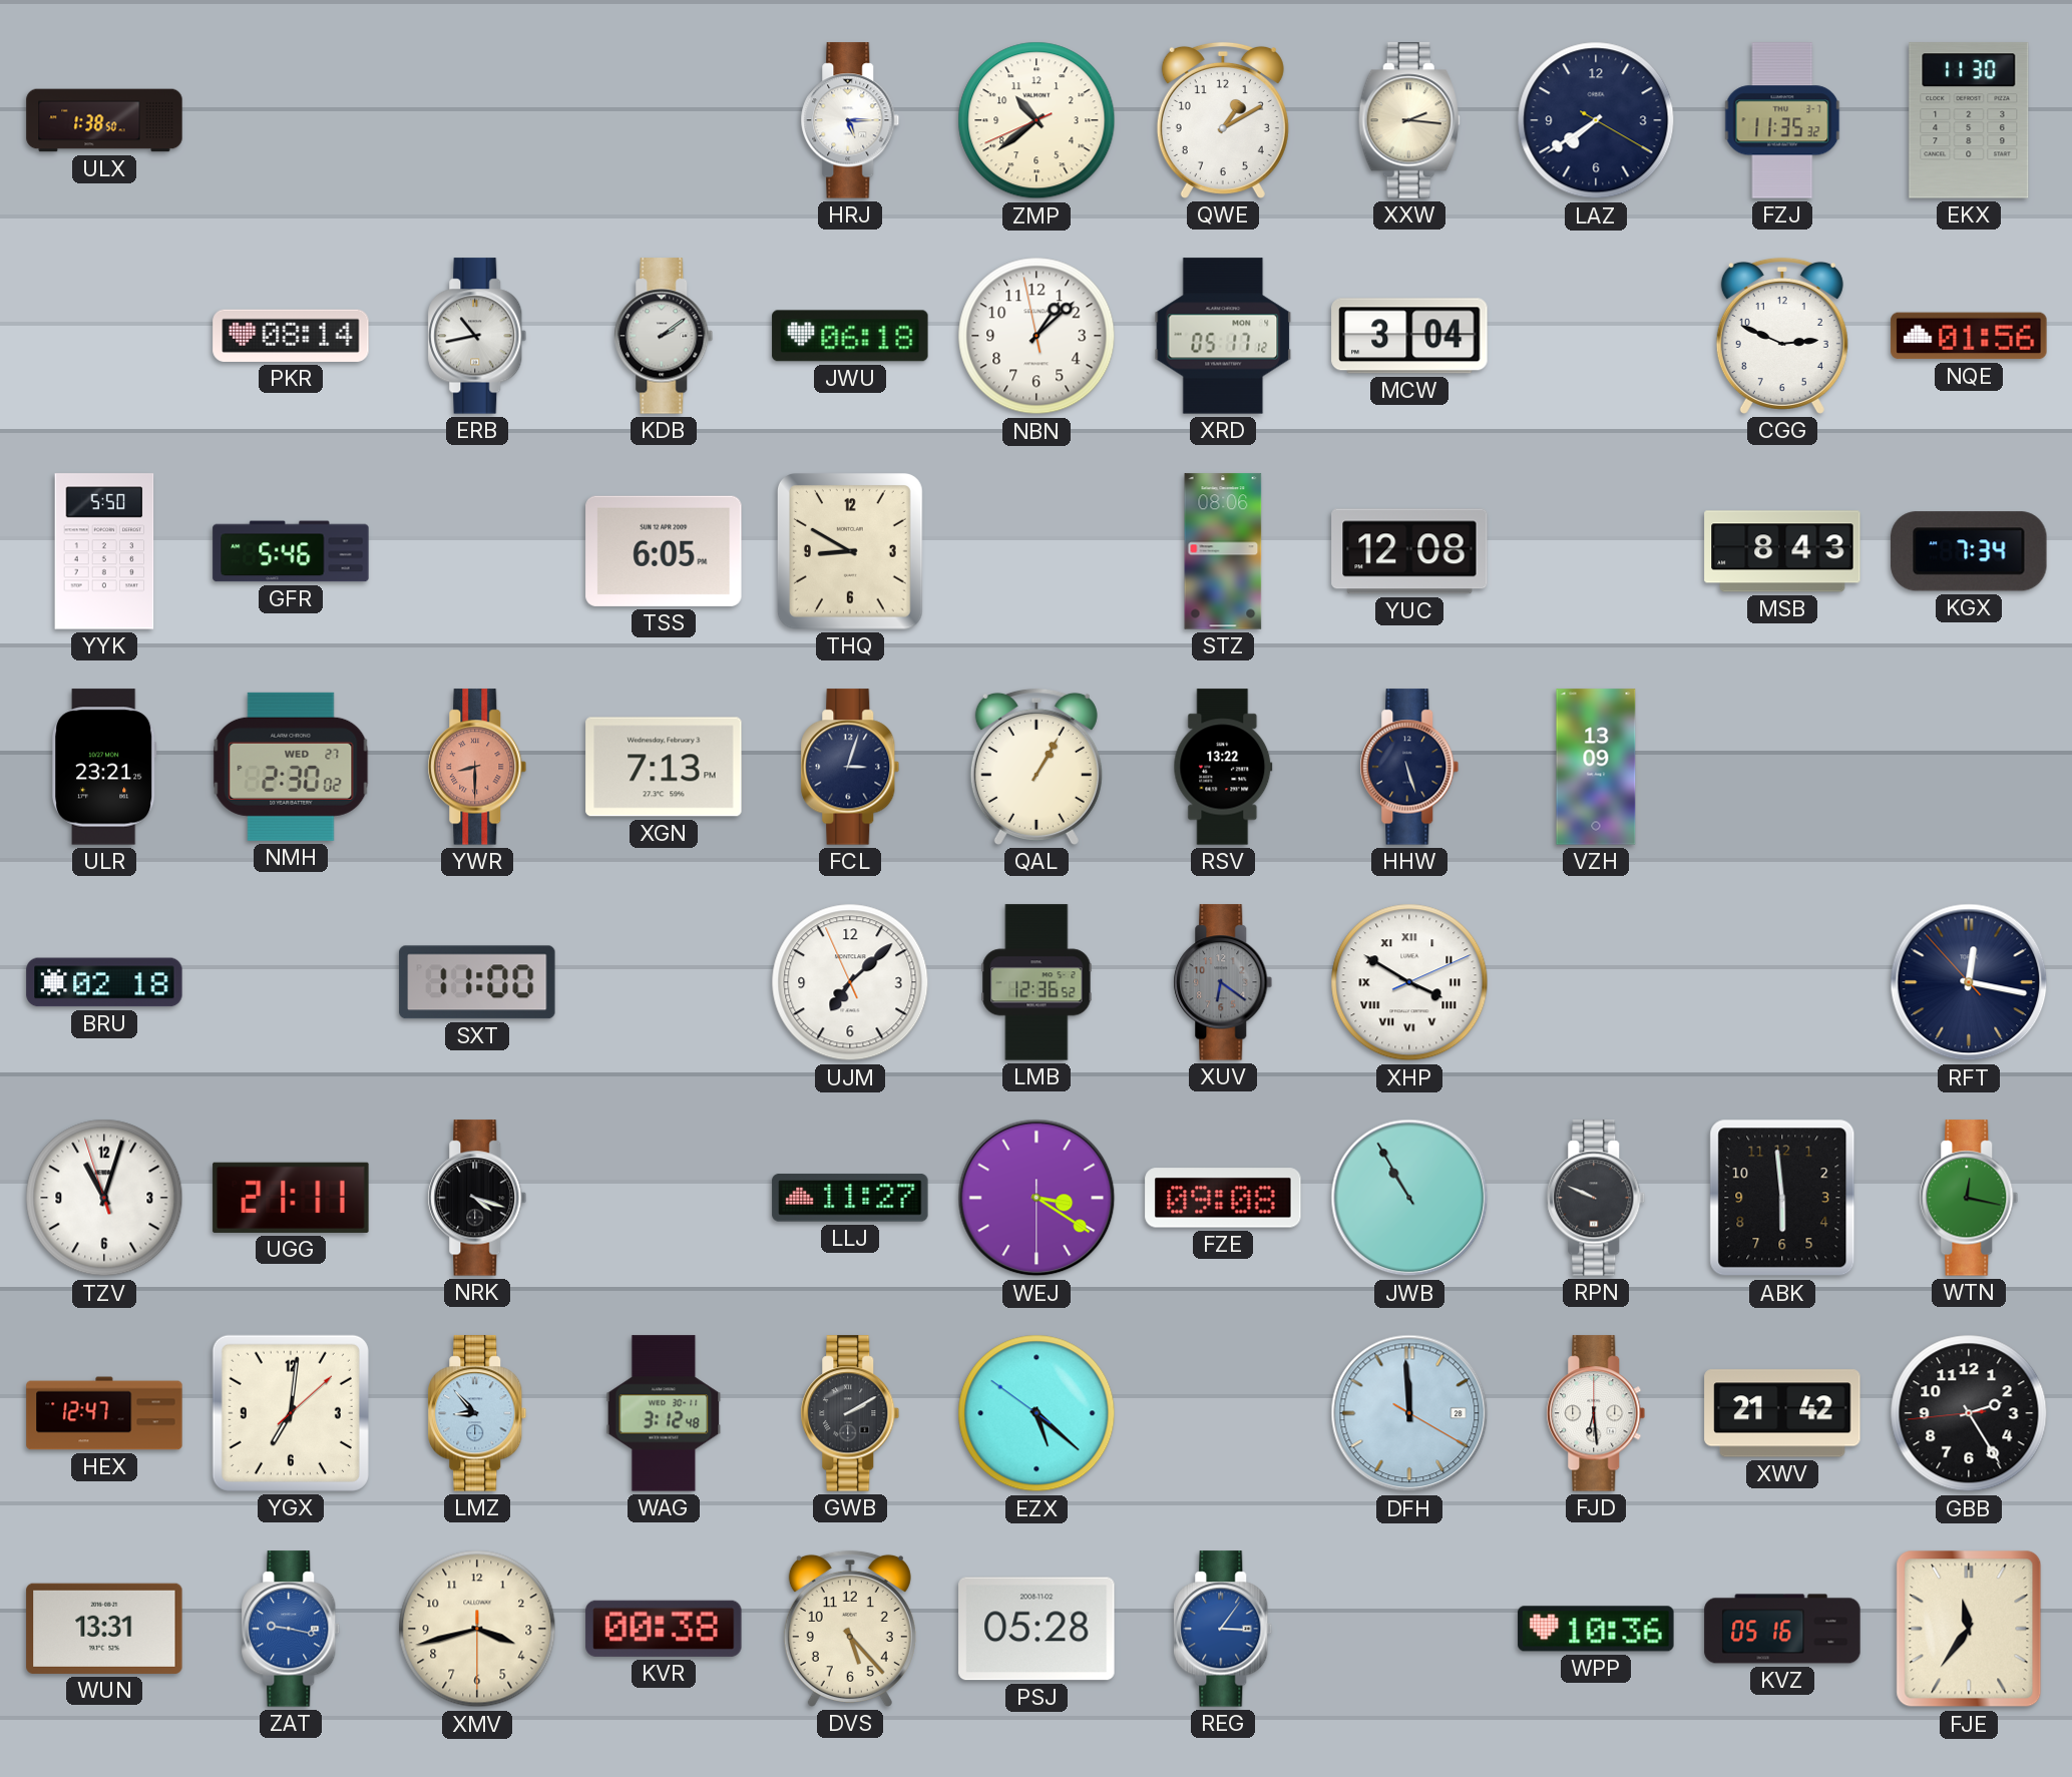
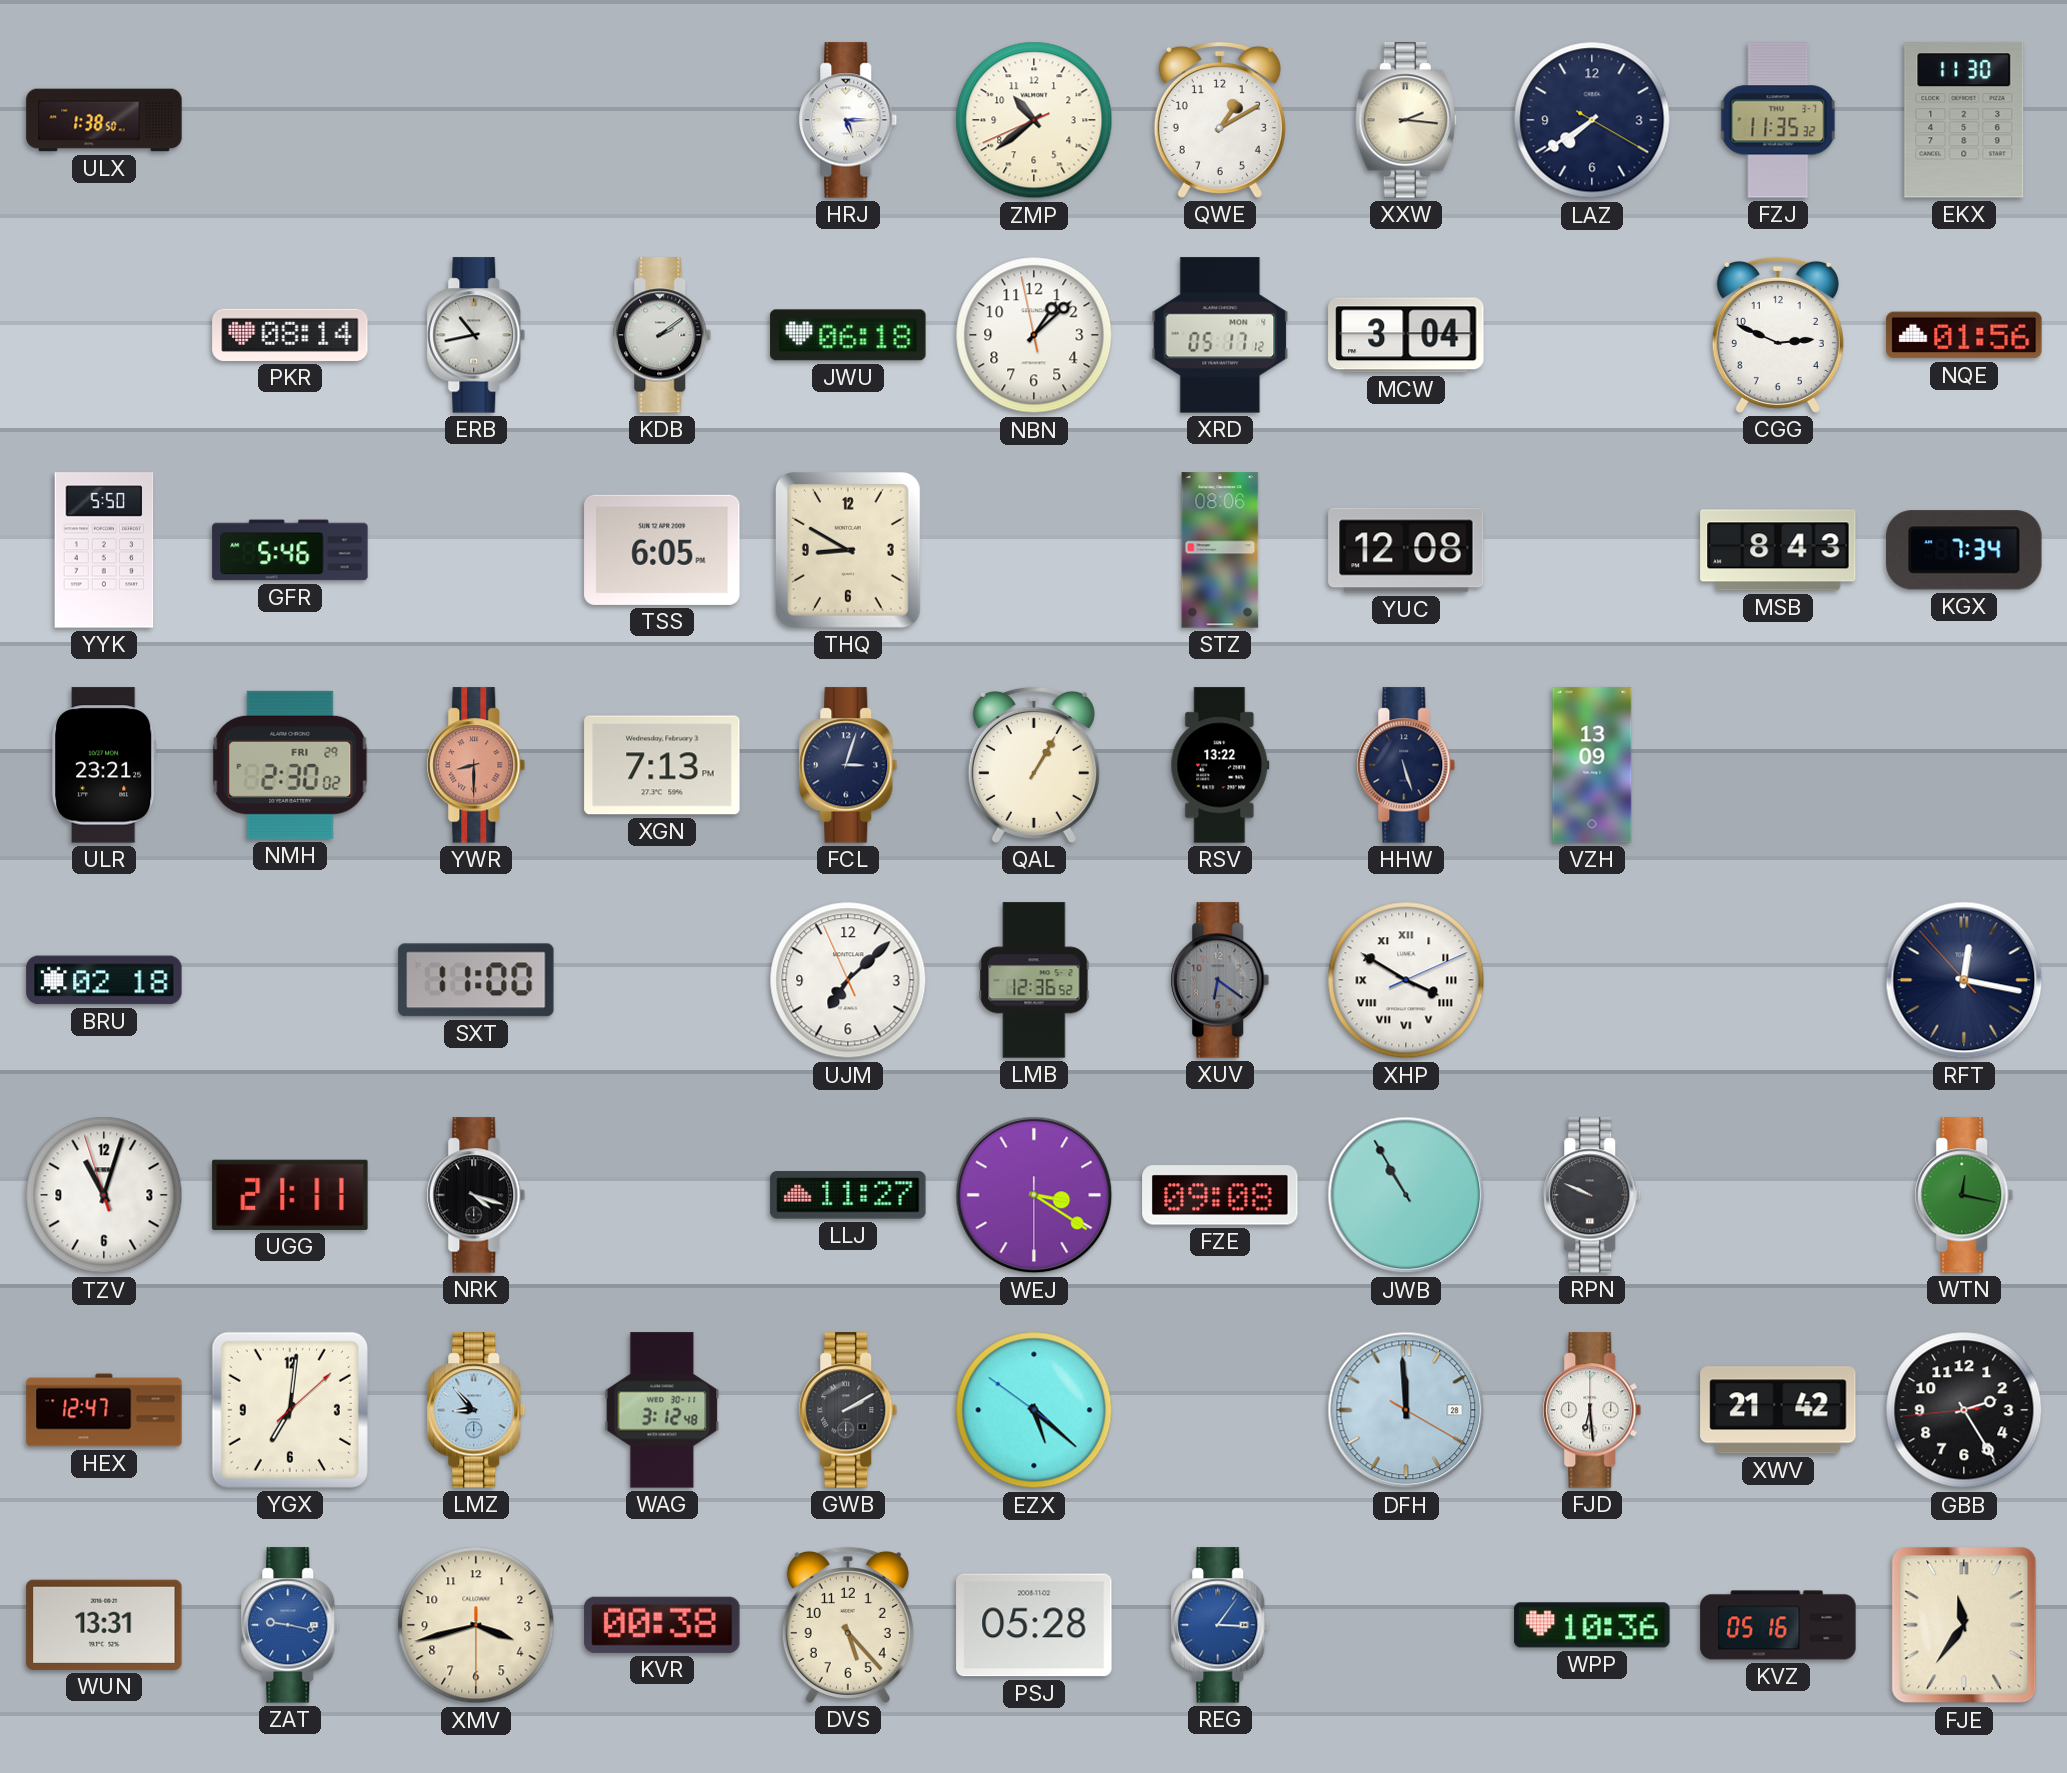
NMH date: WED 27 -> FRI 29 (290, 765)
ABK: 5:59 -> none (1782, 1198)
